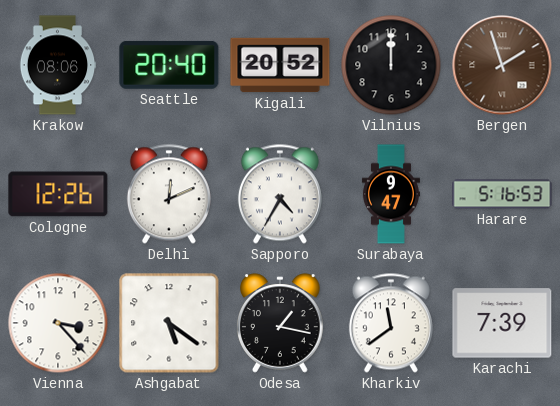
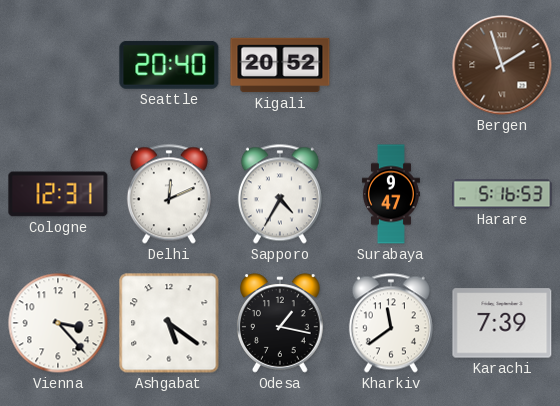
Krakow: 08:06 -> none (58, 65)
Vilnius: 12:00 -> none (391, 65)
Cologne: 12:26 -> 12:31 (58, 194)
